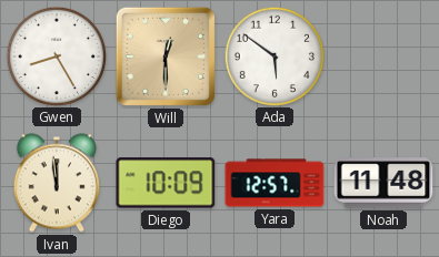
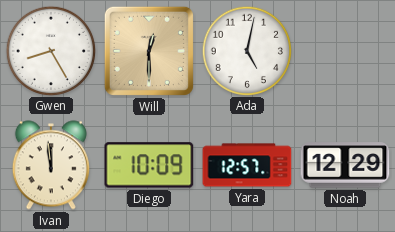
Ada: 5:51 -> 5:02 (246, 50)
Noah: 11:48 -> 12:29 (345, 165)
